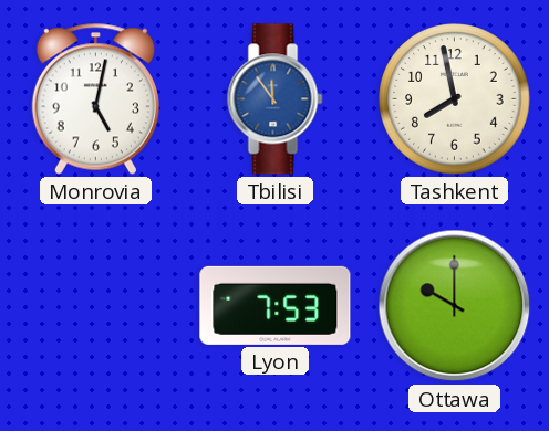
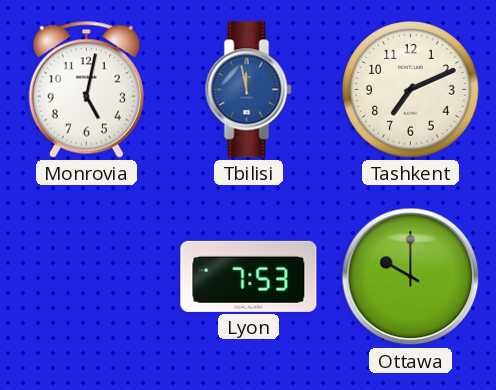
Tbilisi: 11:54 -> 11:58 (249, 90)
Tashkent: 7:58 -> 7:11 (411, 90)
